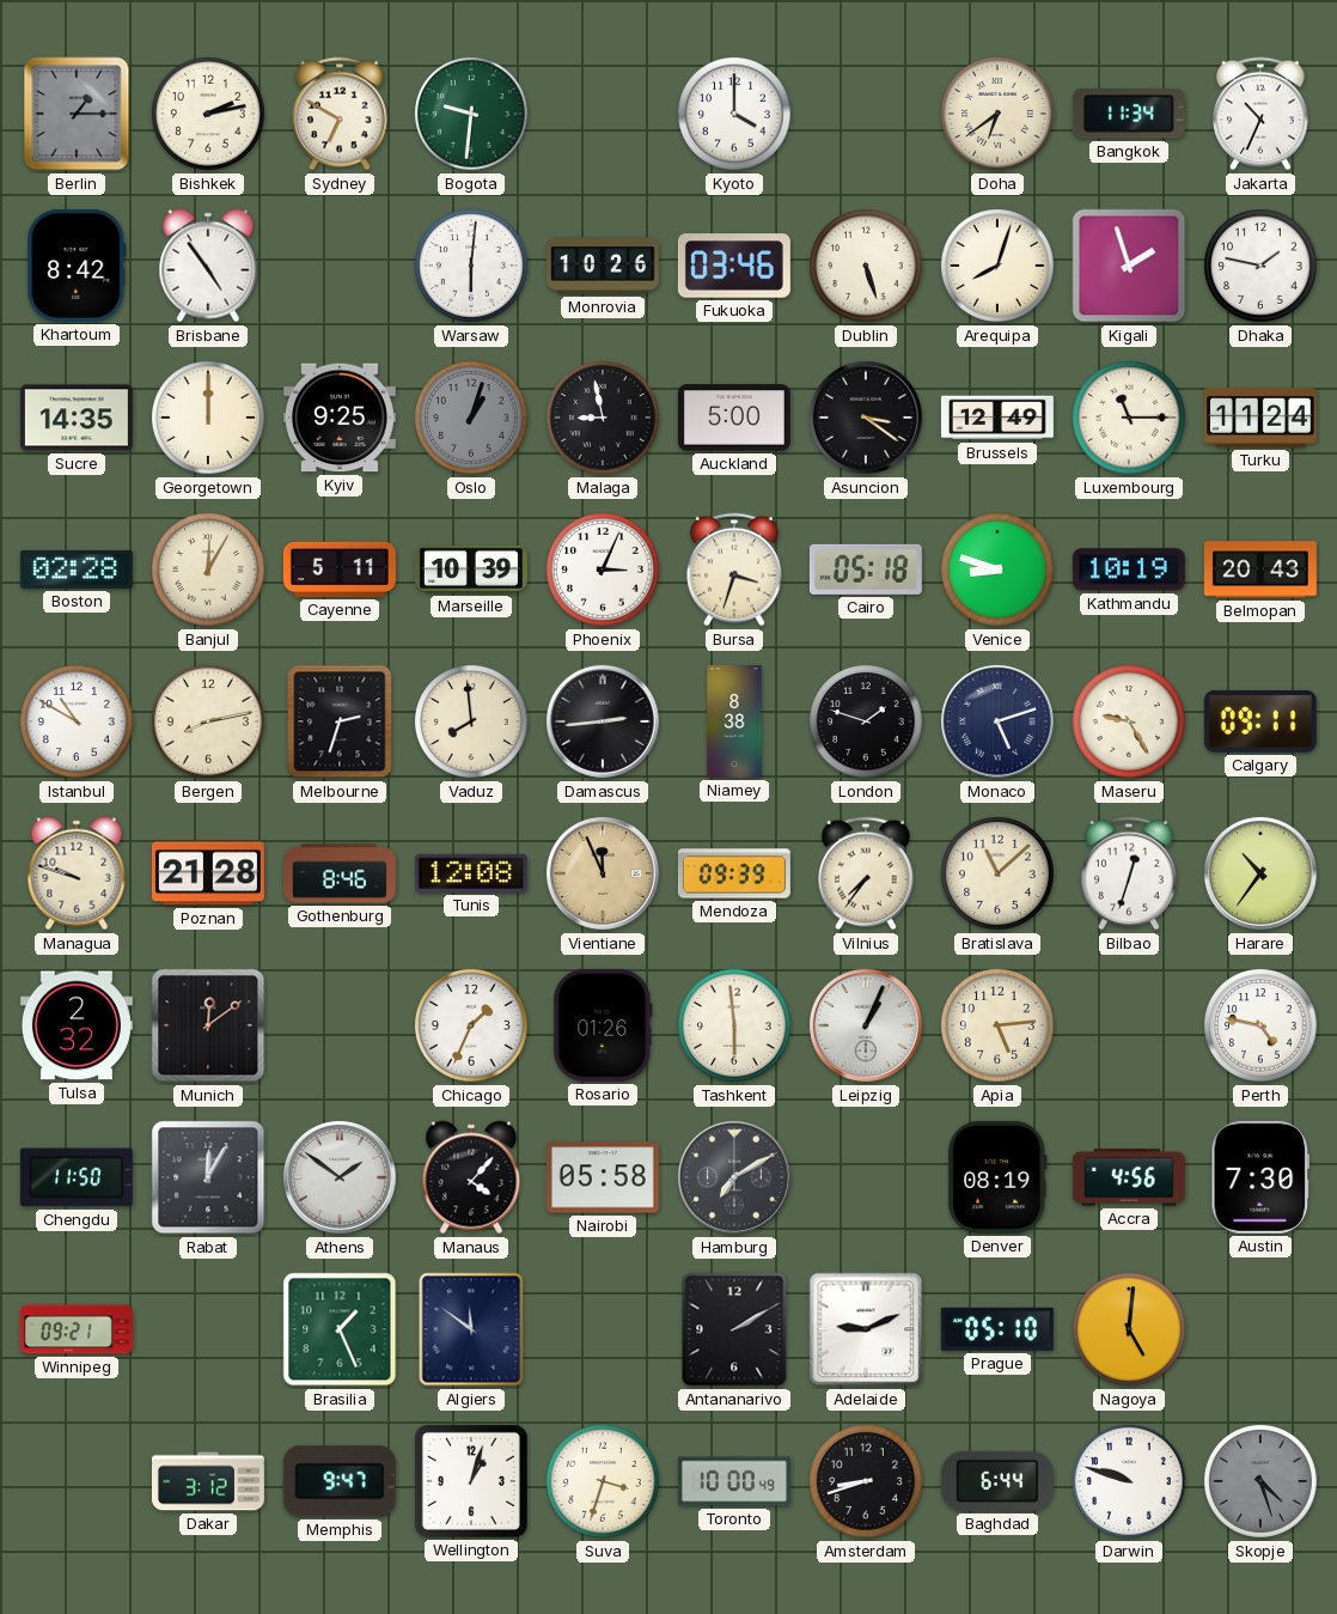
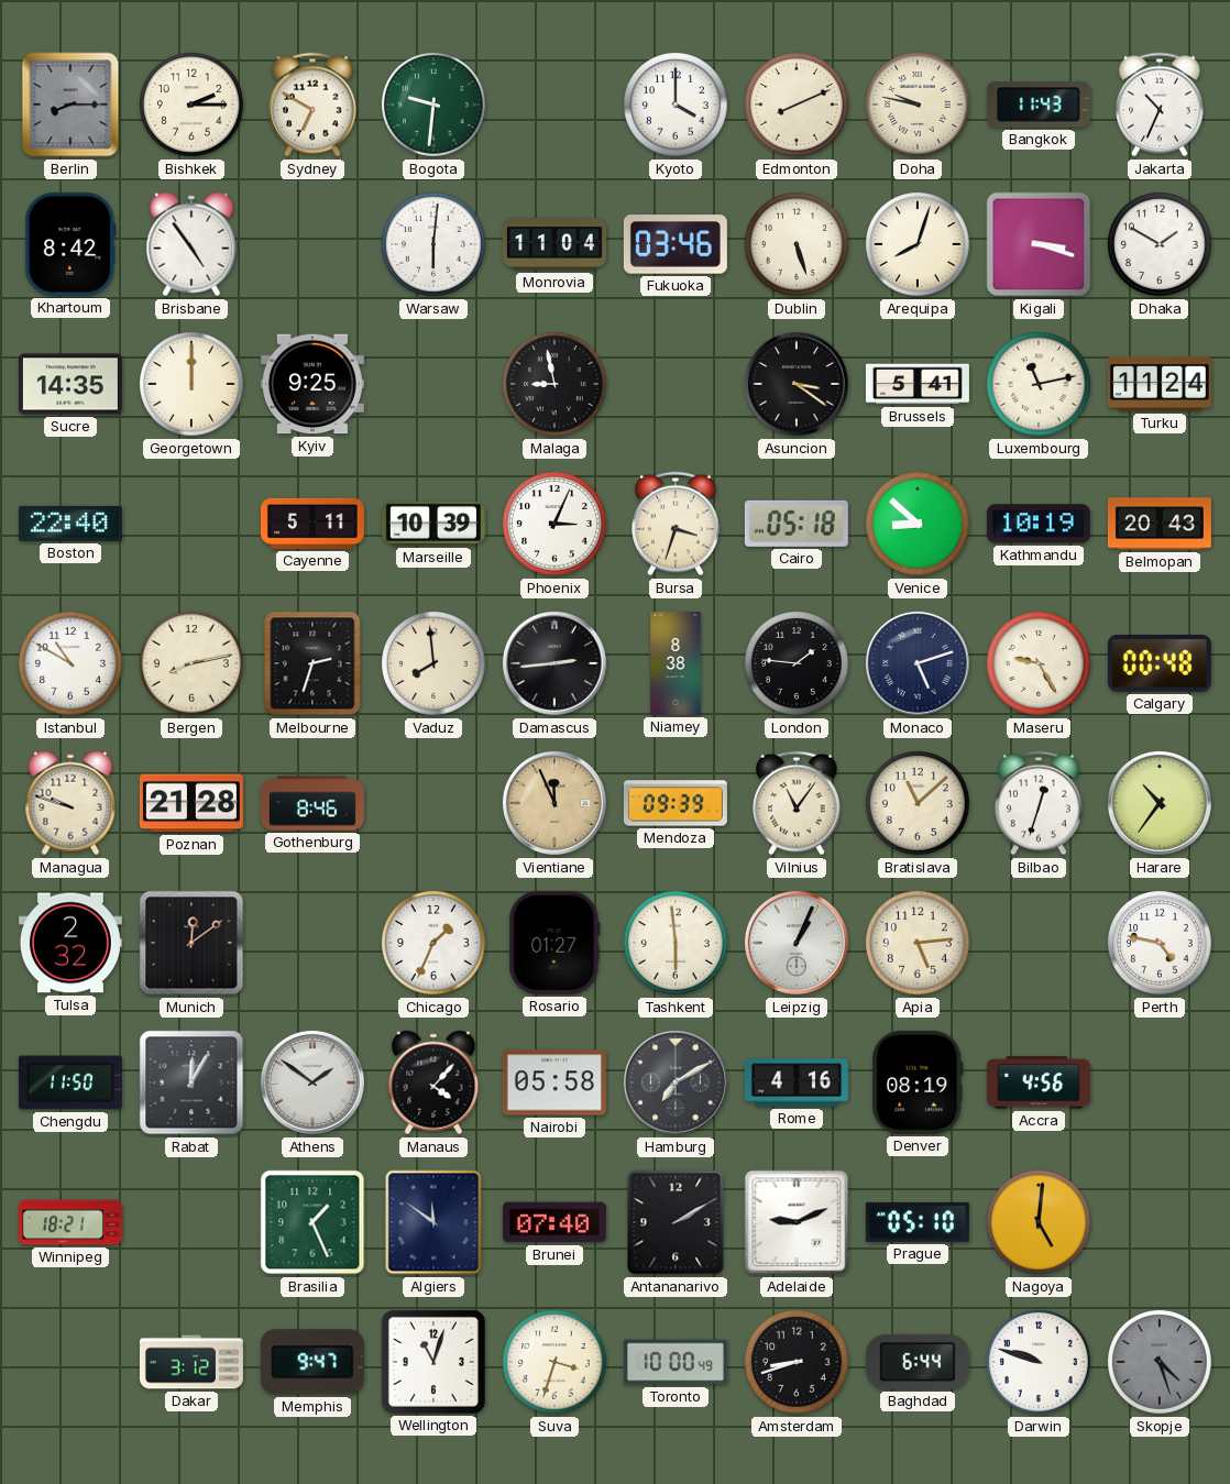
Berlin: 1:15 -> 8:15 (70, 105)
Bishkek: 2:13 -> 2:15 (193, 106)
Edmonton: none -> 8:11 (798, 106)
Doha: 6:39 -> 9:47 (919, 106)
Bangkok: 11:34 -> 11:43 (1039, 105)
Monrovia: 10:26 -> 11:04 (554, 244)
Kigali: 1:57 -> 3:18 (1039, 244)
Dhaka: 1:47 -> 1:50 (1161, 245)
Oslo: 1:03 -> none (472, 419)
Auckland: 5:00 -> none (734, 418)
Brussels: 12:49 -> 5:41 (918, 384)
Luxembourg: 11:15 -> 11:13 (1040, 385)
Boston: 02:28 -> 22:40 (70, 524)
Banjul: 12:05 -> none (209, 571)
Venice: 8:48 -> 8:52 (919, 525)
London: 1:48 -> 1:46 (798, 664)
Calgary: 09:11 -> 00:48 (1160, 663)
Tunis: 12:08 -> none (471, 873)
Vilnius: 7:36 -> 11:06 (798, 803)
Rosario: 01:26 -> 01:27 (554, 943)
Rome: none -> 4:16 (797, 1082)
Austin: 7:30 -> none (1260, 1177)
Winnipeg: 09:21 -> 18:21 (70, 1222)
Brunei: none -> 07:40 (554, 1222)
Wellington: 1:03 -> 11:03 (433, 1362)
